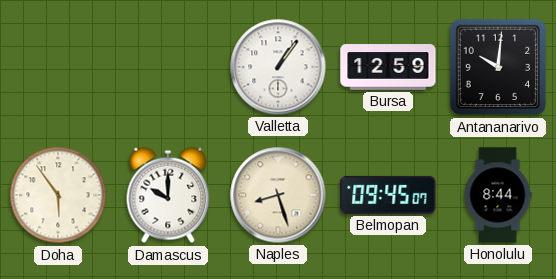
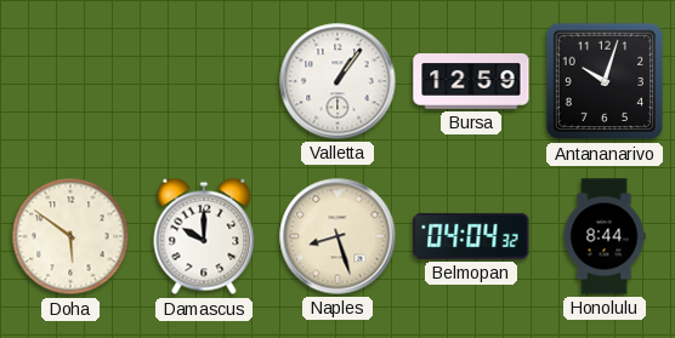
Antananarivo: 10:01 -> 10:03 (605, 81)
Doha: 5:54 -> 5:51 (70, 236)
Belmopan: 09:45 -> 04:04 (471, 236)
